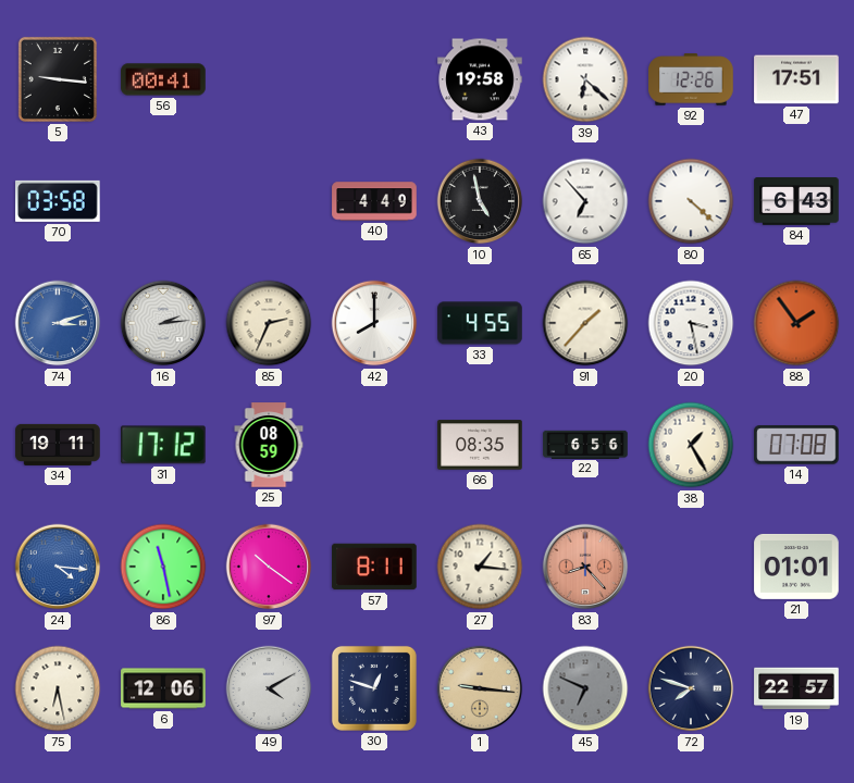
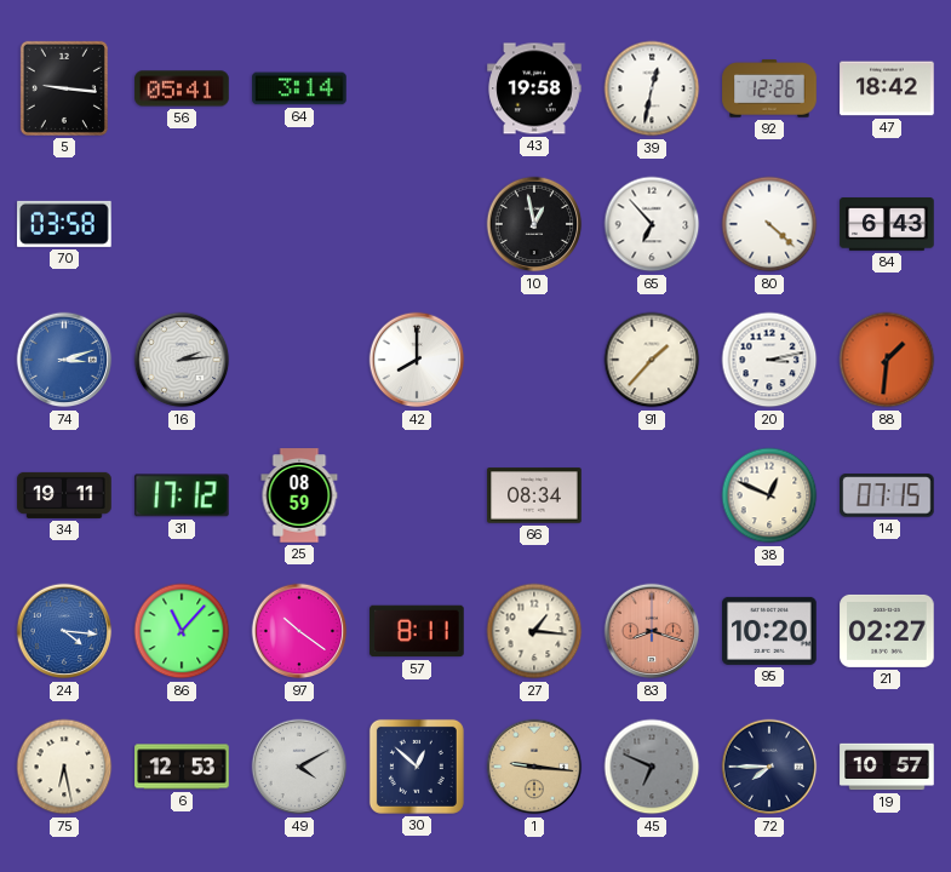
56: 00:41 -> 05:41 (182, 88)
64: none -> 3:14 (299, 88)
39: 6:22 -> 12:32 (652, 88)
47: 17:51 -> 18:42 (887, 88)
40: 4:49 -> none (374, 201)
10: 4:58 -> 12:58 (534, 224)
85: 2:34 -> none (269, 323)
33: 4:55 -> none (480, 323)
20: 3:28 -> 3:13 (769, 360)
88: 1:54 -> 1:31 (887, 360)
66: 08:35 -> 08:34 (534, 495)
22: 6:56 -> none (585, 444)
38: 1:25 -> 12:49 (769, 495)
14: 07:08 -> 07:15 (887, 495)
86: 11:28 -> 11:07 (182, 631)
83: 8:23 -> 8:18 (652, 631)
95: none -> 10:20 (769, 631)
21: 01:01 -> 02:27 (887, 631)
6: 12:06 -> 12:53 (182, 767)
30: 12:48 -> 12:52 (417, 767)
72: 7:48 -> 7:45 (769, 767)
19: 22:57 -> 10:57 (887, 767)
